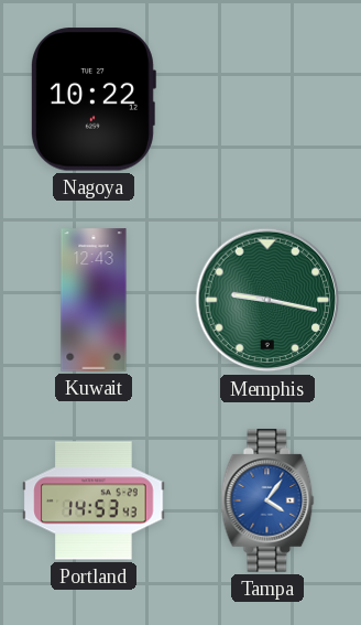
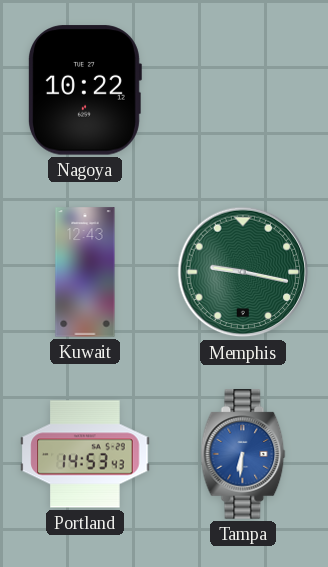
Tampa: 4:06 -> 6:31 (243, 454)
